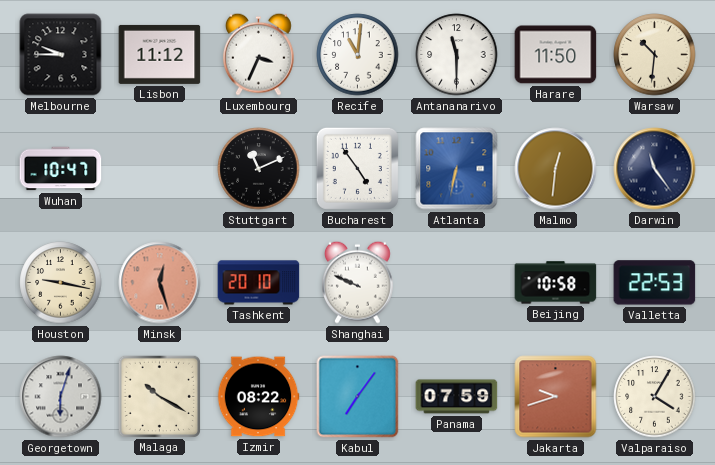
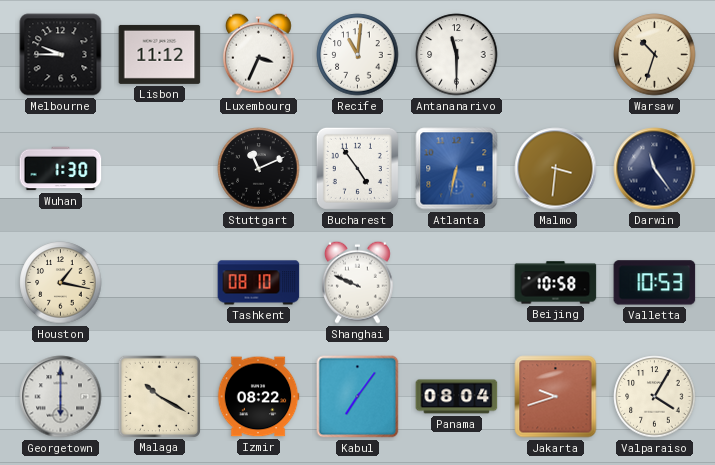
Harare: 11:50 -> none (556, 55)
Warsaw: 10:31 -> 10:33 (655, 55)
Wuhan: 10:47 -> 1:30 (61, 169)
Malmo: 12:31 -> 3:31 (556, 169)
Houston: 9:17 -> 1:17 (61, 283)
Minsk: 12:27 -> none (160, 283)
Tashkent: 20:10 -> 08:10 (259, 283)
Valletta: 22:53 -> 10:53 (655, 283)
Georgetown: 6:03 -> 6:00 (61, 397)
Panama: 07:59 -> 08:04 (457, 397)
